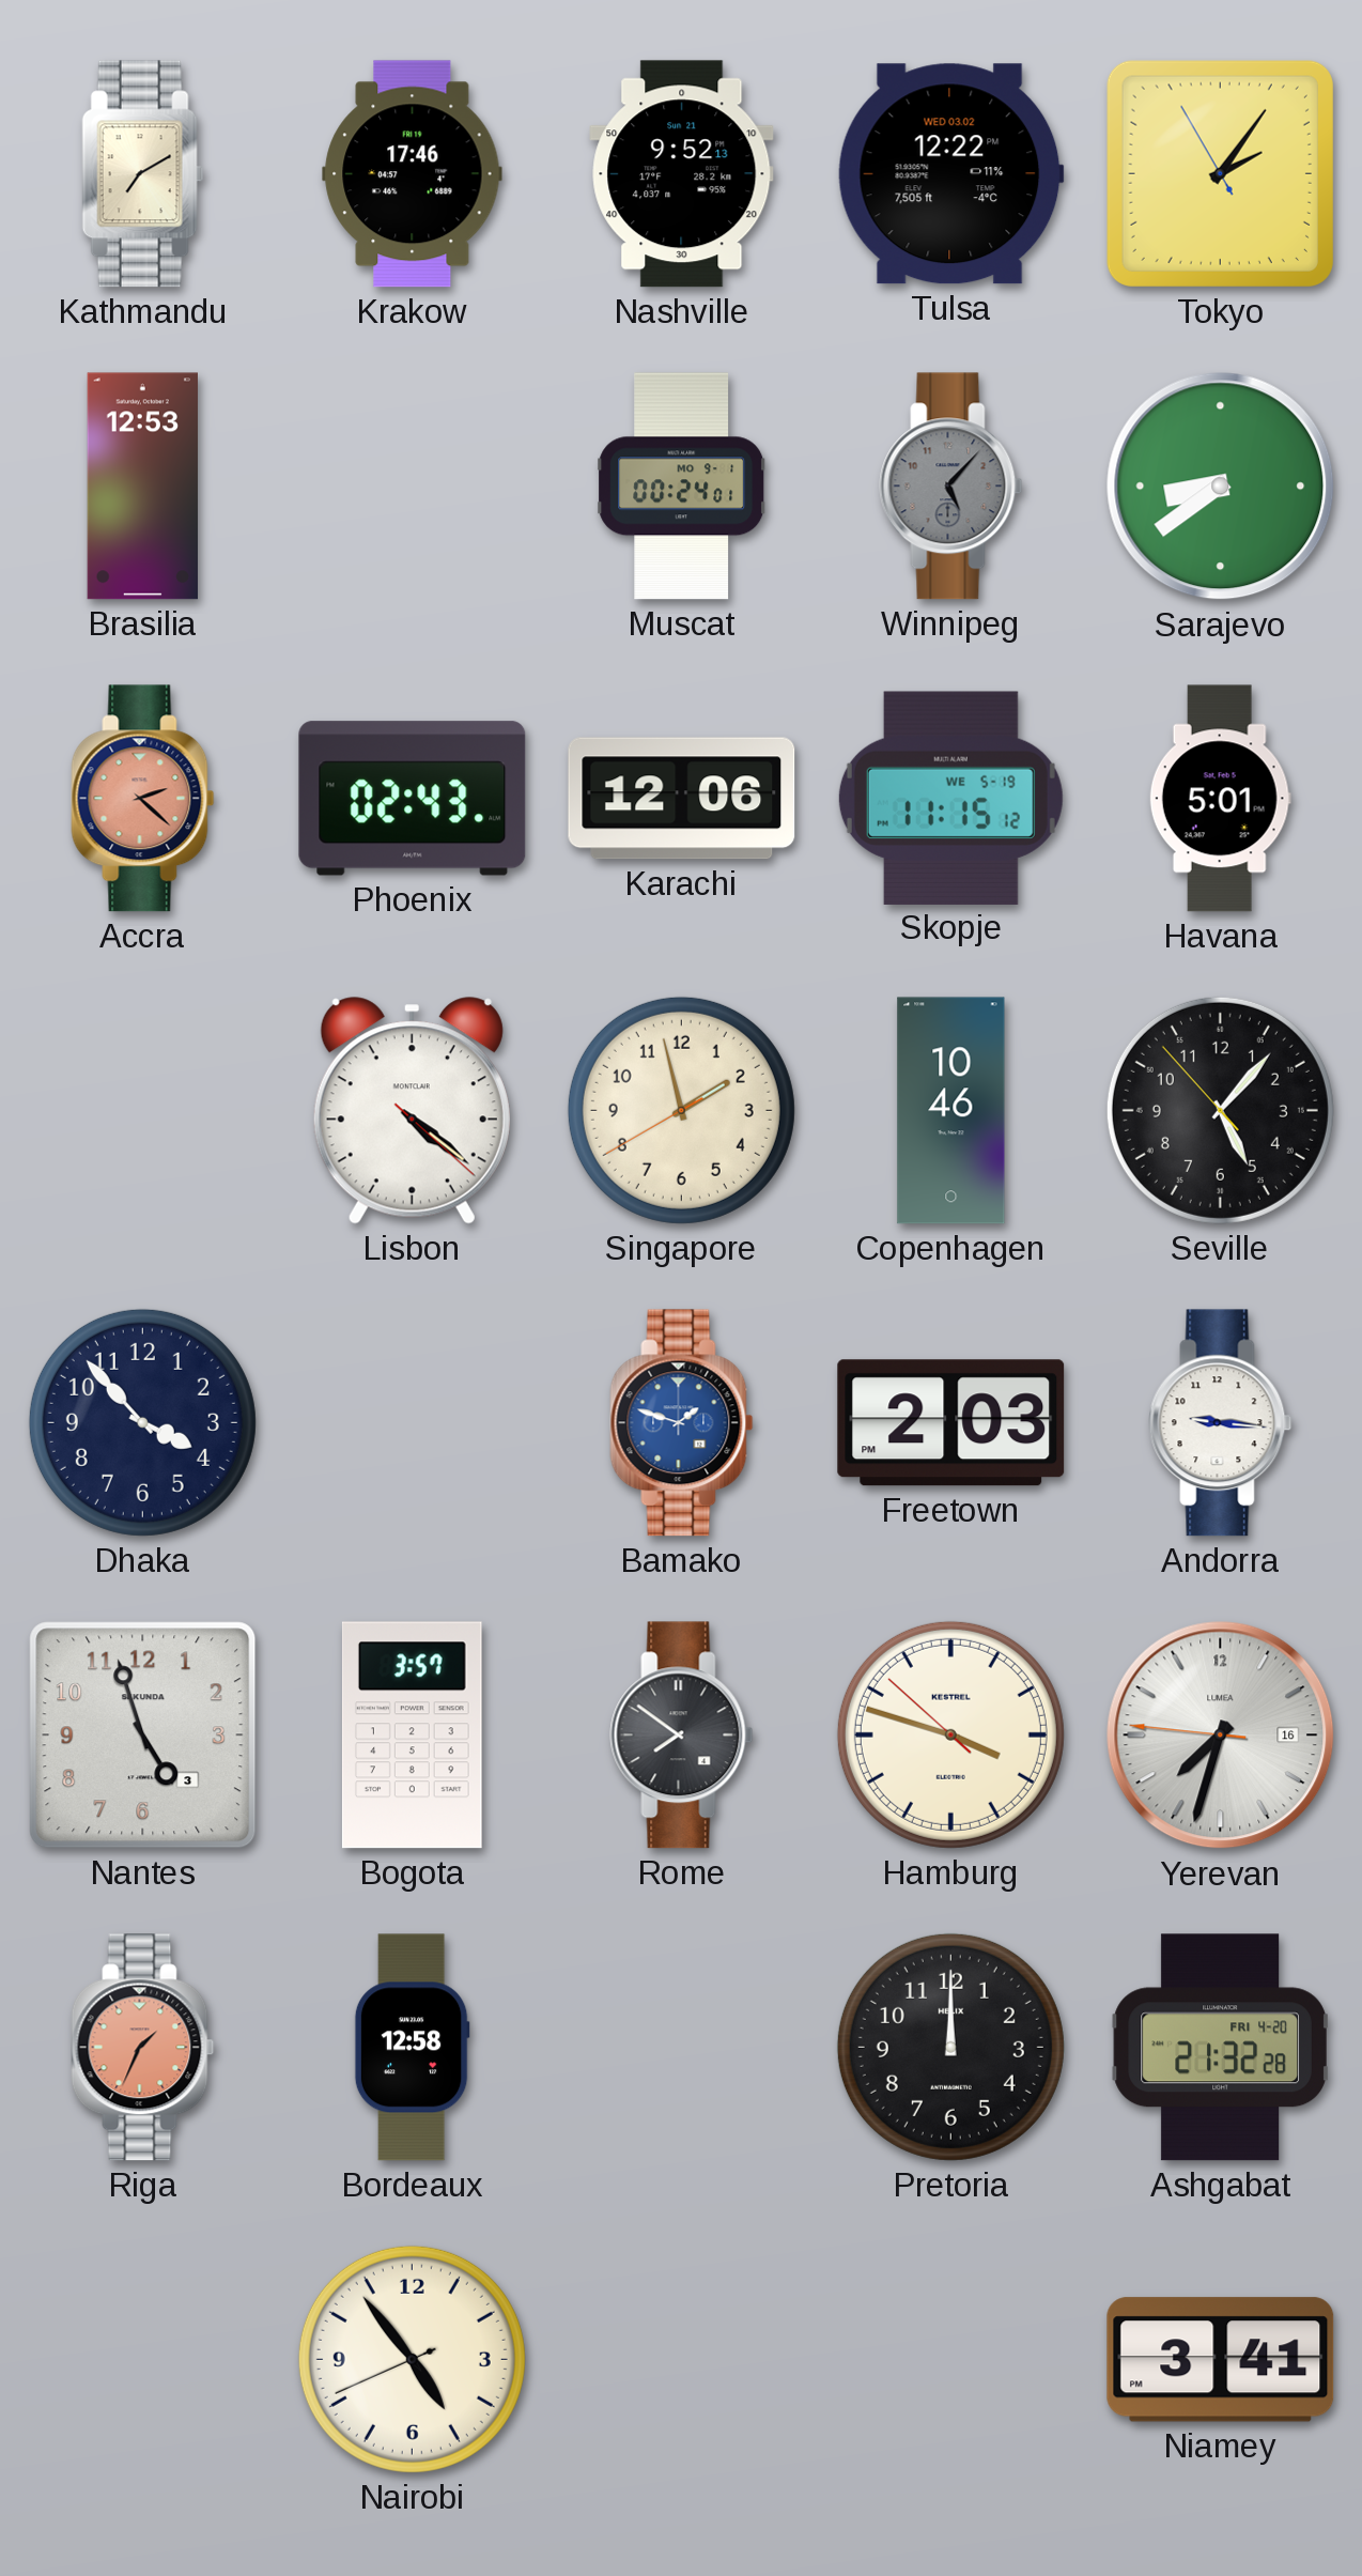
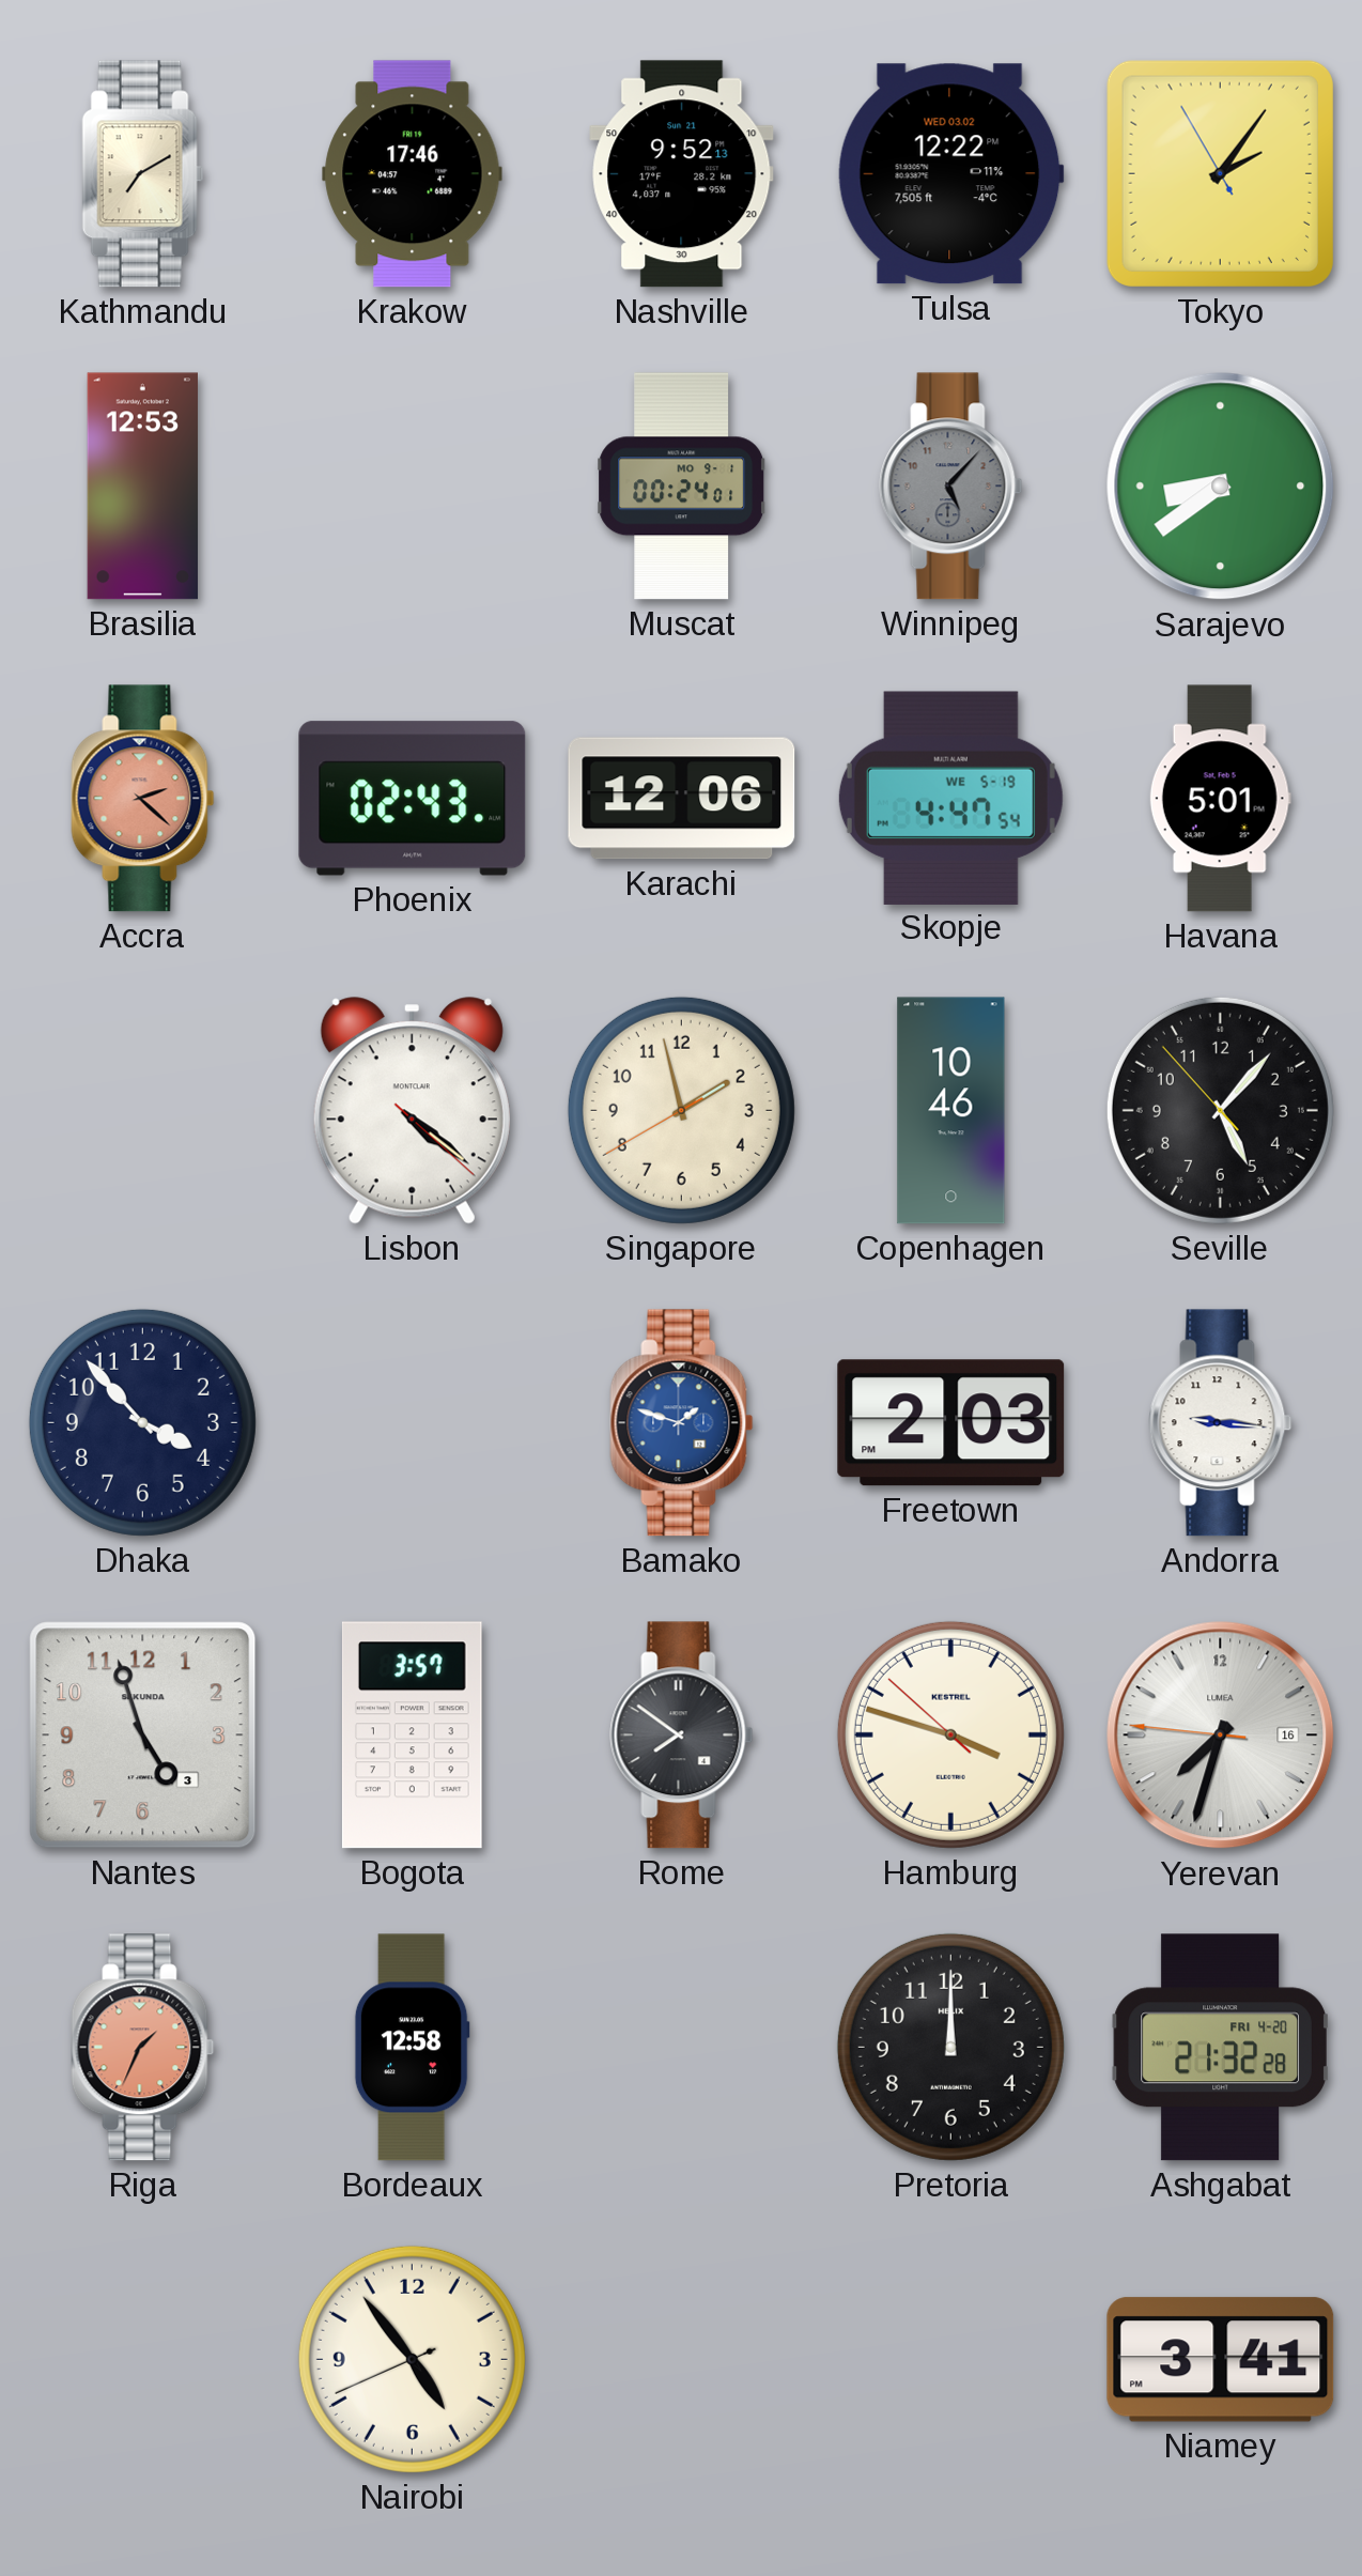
Skopje: 11:15 -> 4:47 (950, 798)
